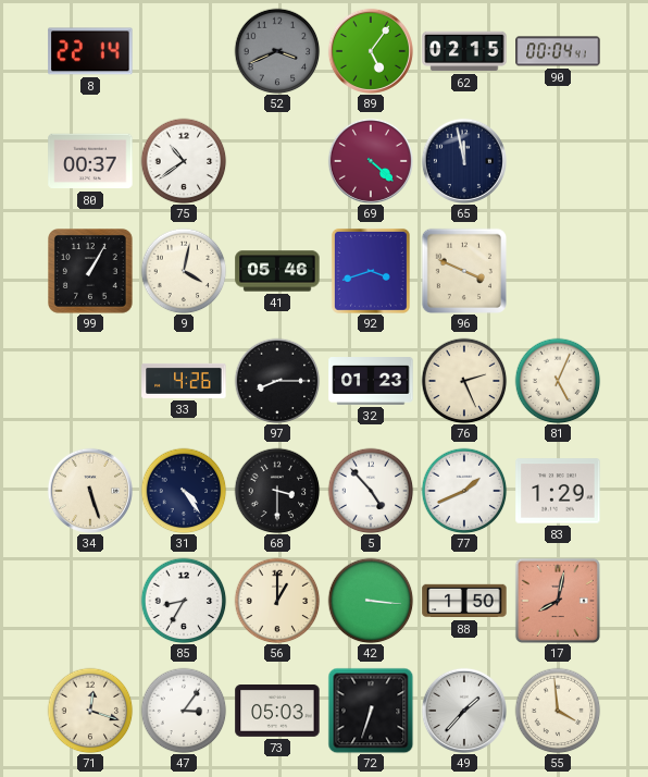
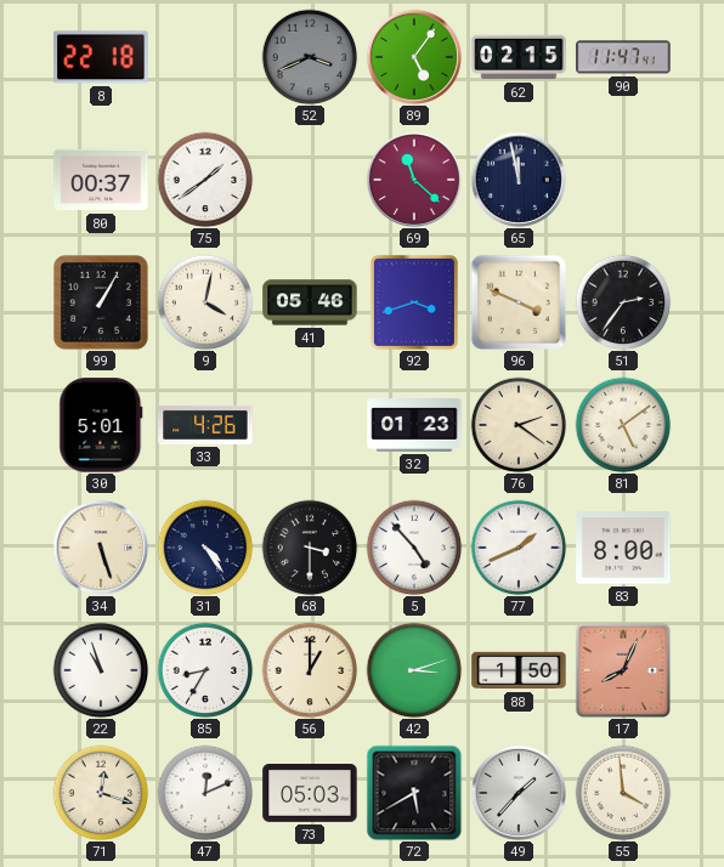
8: 22:14 -> 22:18 (101, 57)
90: 00:04 -> 11:47 (623, 57)
75: 10:39 -> 1:39 (205, 180)
69: 4:22 -> 11:22 (414, 180)
51: none -> 2:36 (623, 302)
30: none -> 5:01 (101, 425)
97: 8:15 -> none (277, 381)
76: 2:26 -> 2:21 (519, 425)
81: 5:04 -> 5:09 (623, 425)
83: 1:29 -> 8:00 (623, 548)
22: none -> 10:57 (101, 670)
42: 3:16 -> 3:12 (414, 670)
17: 8:02 -> 8:04 (623, 670)
47: 3:06 -> 12:11 (205, 793)
72: 6:33 -> 5:40 (414, 793)
